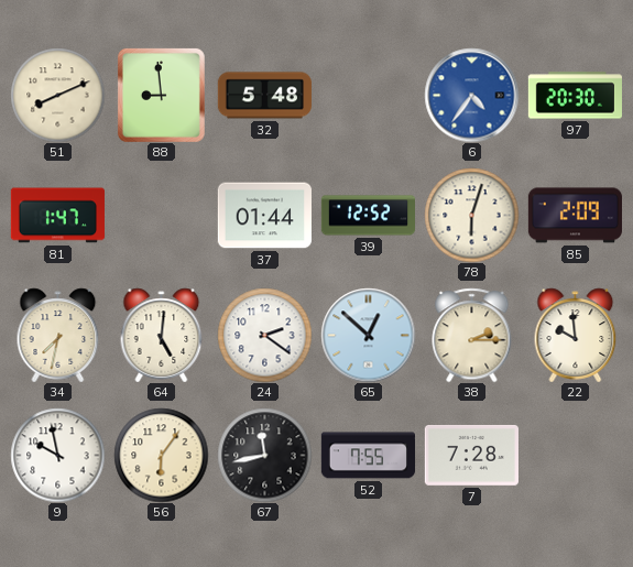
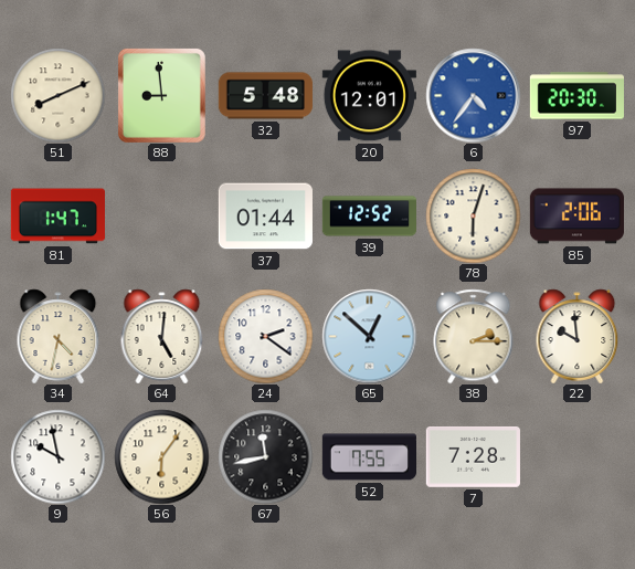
20: none -> 12:01 (369, 96)
85: 2:09 -> 2:06 (576, 217)
34: 7:32 -> 4:32 (59, 336)
